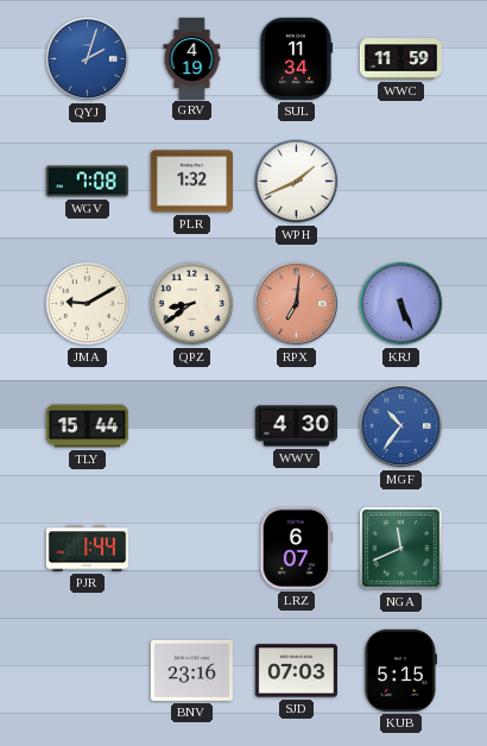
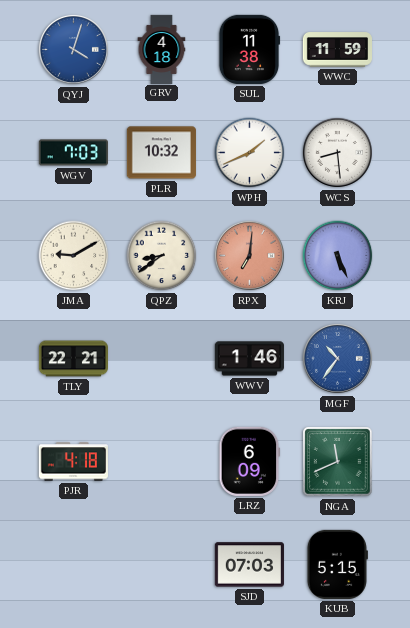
QYJ: 2:03 -> 4:03 (73, 49)
GRV: 4:19 -> 4:18 (162, 49)
SUL: 11:34 -> 11:38 (249, 49)
WGV: 7:08 -> 7:03 (73, 153)
PLR: 1:32 -> 10:32 (161, 153)
WCS: none -> 8:29 (337, 152)
TLY: 15:44 -> 22:21 (73, 359)
WWV: 4:30 -> 1:46 (249, 359)
PJR: 1:44 -> 4:18 (73, 462)
LRZ: 6:07 -> 6:09 (250, 461)
BNV: 23:16 -> none (191, 670)
